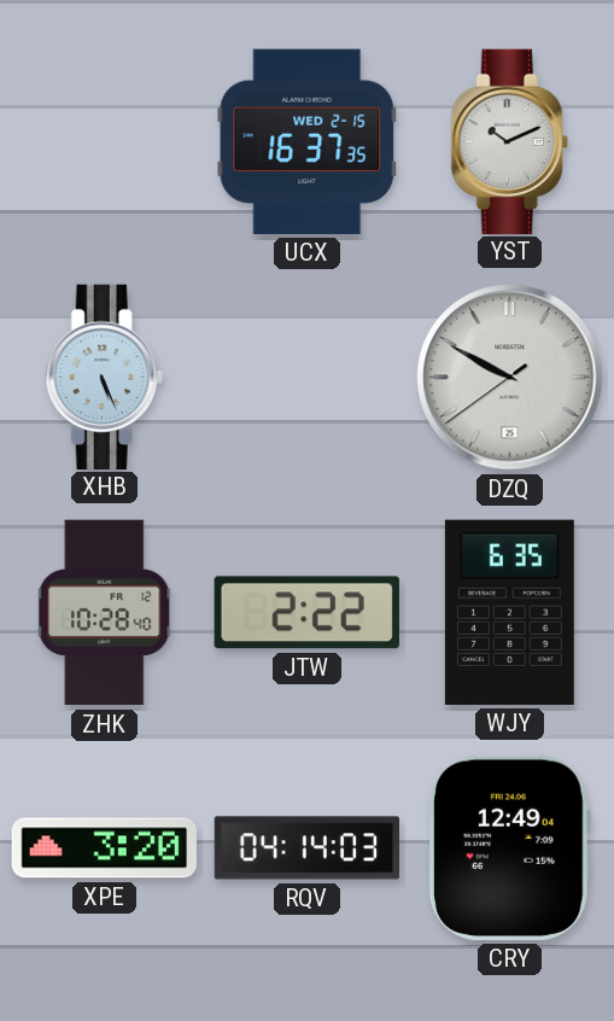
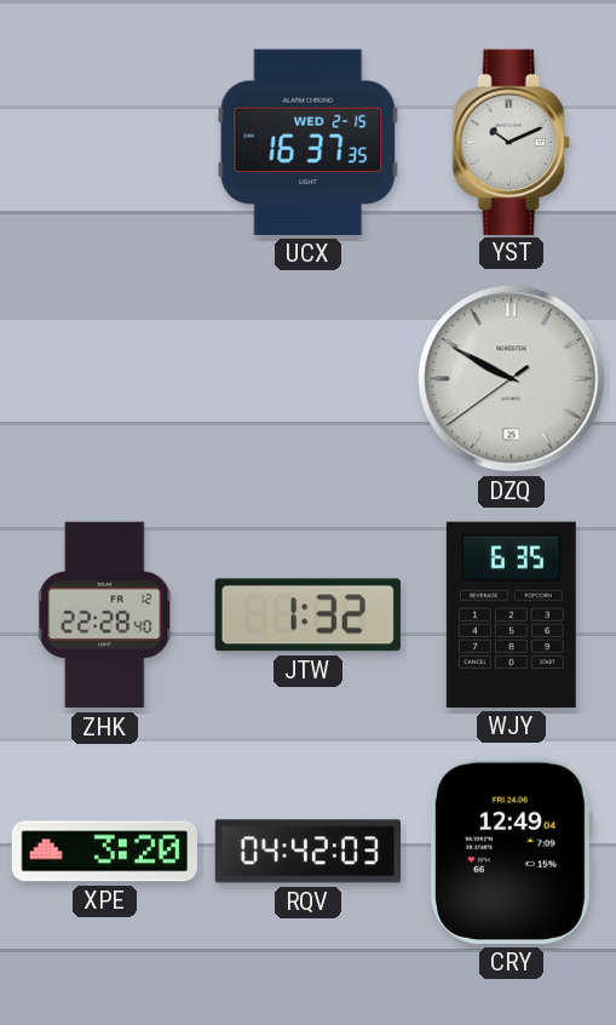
XHB: 5:26 -> none (104, 377)
ZHK: 10:28 -> 22:28 (105, 615)
JTW: 2:22 -> 1:32 (307, 615)
RQV: 04:14 -> 04:42 (309, 852)
